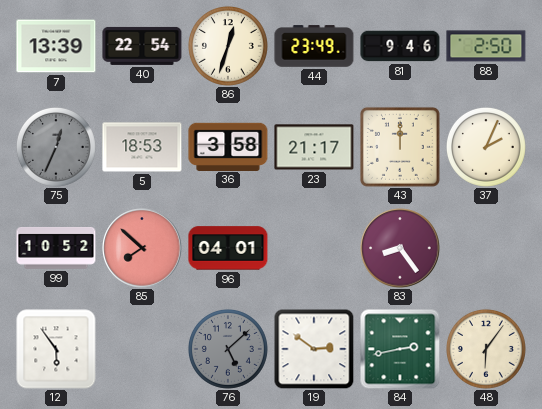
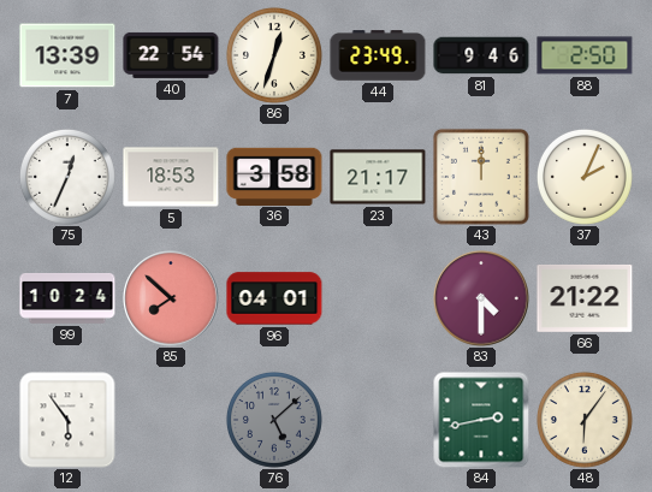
75 dial: grey -> white (67, 177)
99: 10:52 -> 10:24 (67, 300)
83: 8:24 -> 4:30 (481, 298)
66: none -> 21:22 (585, 298)
19: 2:51 -> none (314, 349)
